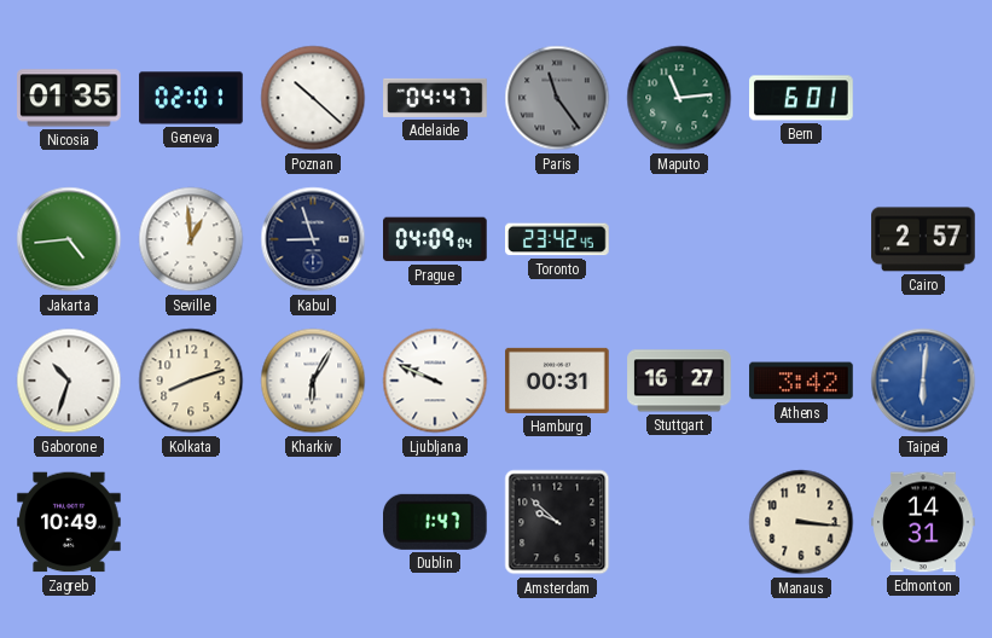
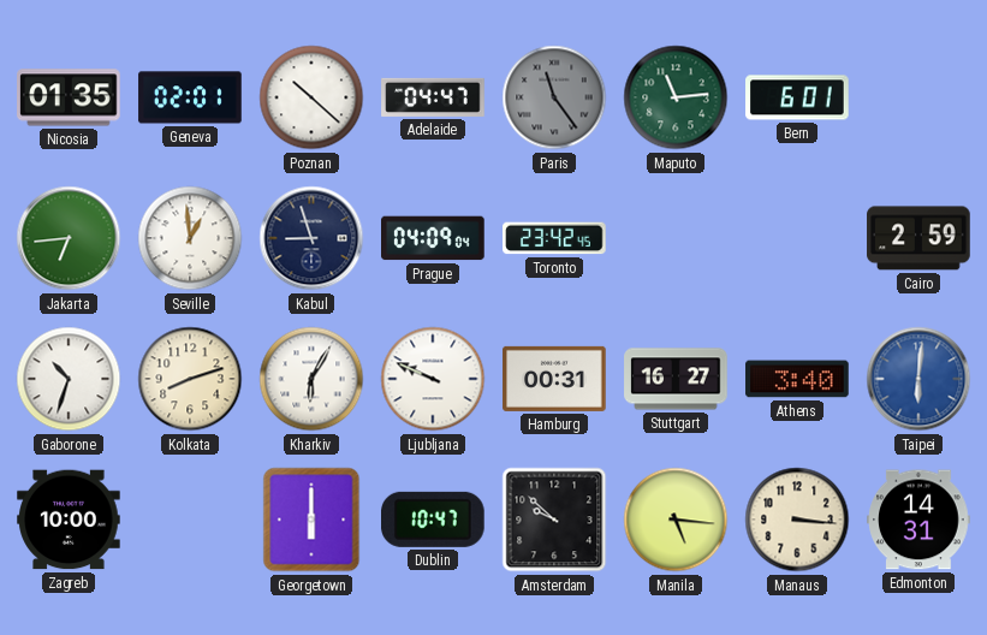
Jakarta: 4:44 -> 6:44 (69, 238)
Cairo: 2:57 -> 2:59 (918, 238)
Athens: 3:42 -> 3:40 (797, 379)
Zagreb: 10:49 -> 10:00 (69, 520)
Georgetown: none -> 6:00 (311, 520)
Dublin: 1:47 -> 10:47 (434, 520)
Manila: none -> 5:16 (676, 520)
